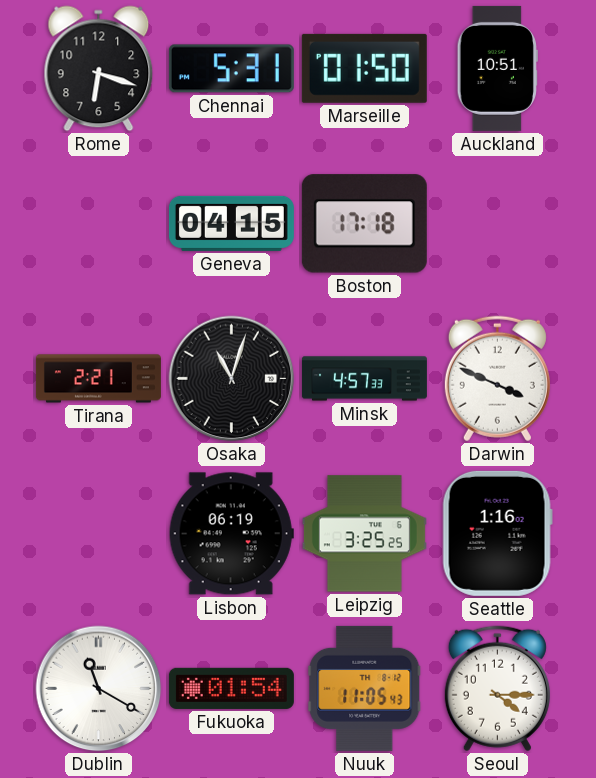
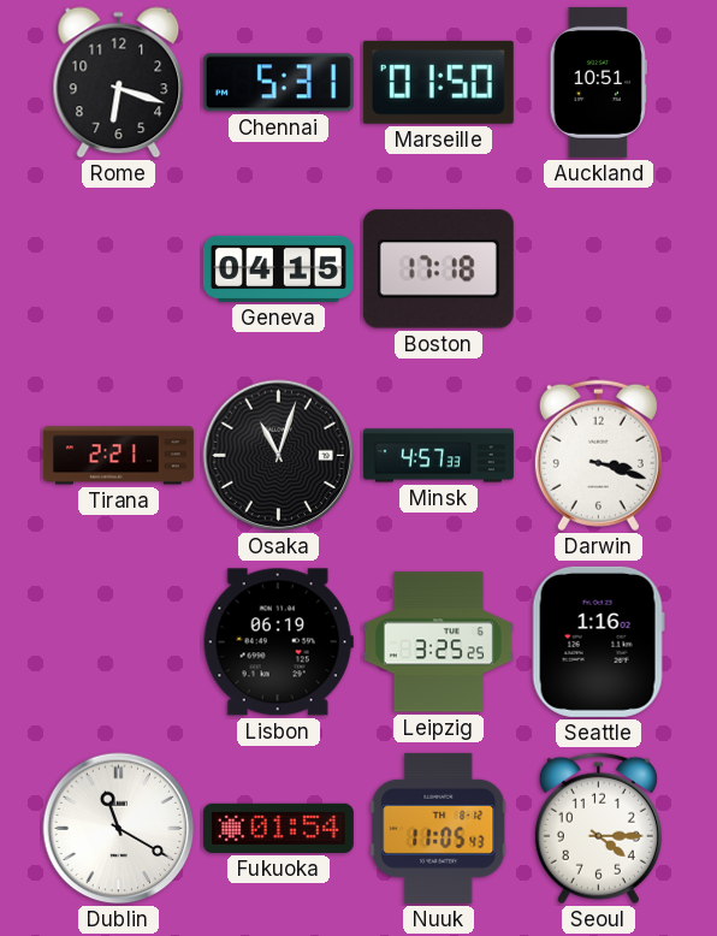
Darwin: 3:49 -> 3:18 (598, 456)
